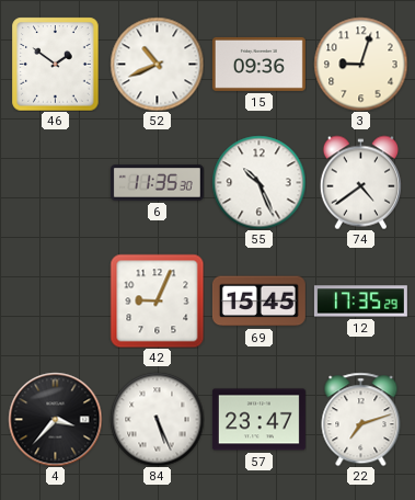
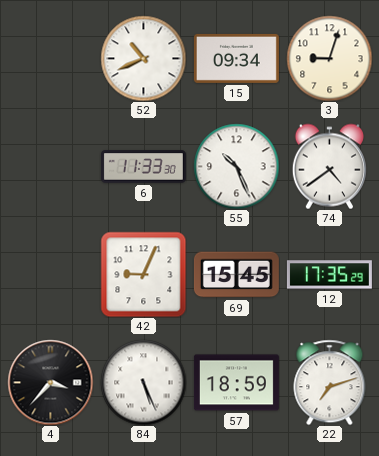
46: 1:51 -> none (56, 64)
15: 09:36 -> 09:34 (236, 58)
6: 11:35 -> 11:33 (143, 167)
57: 23:47 -> 18:59 (236, 383)
